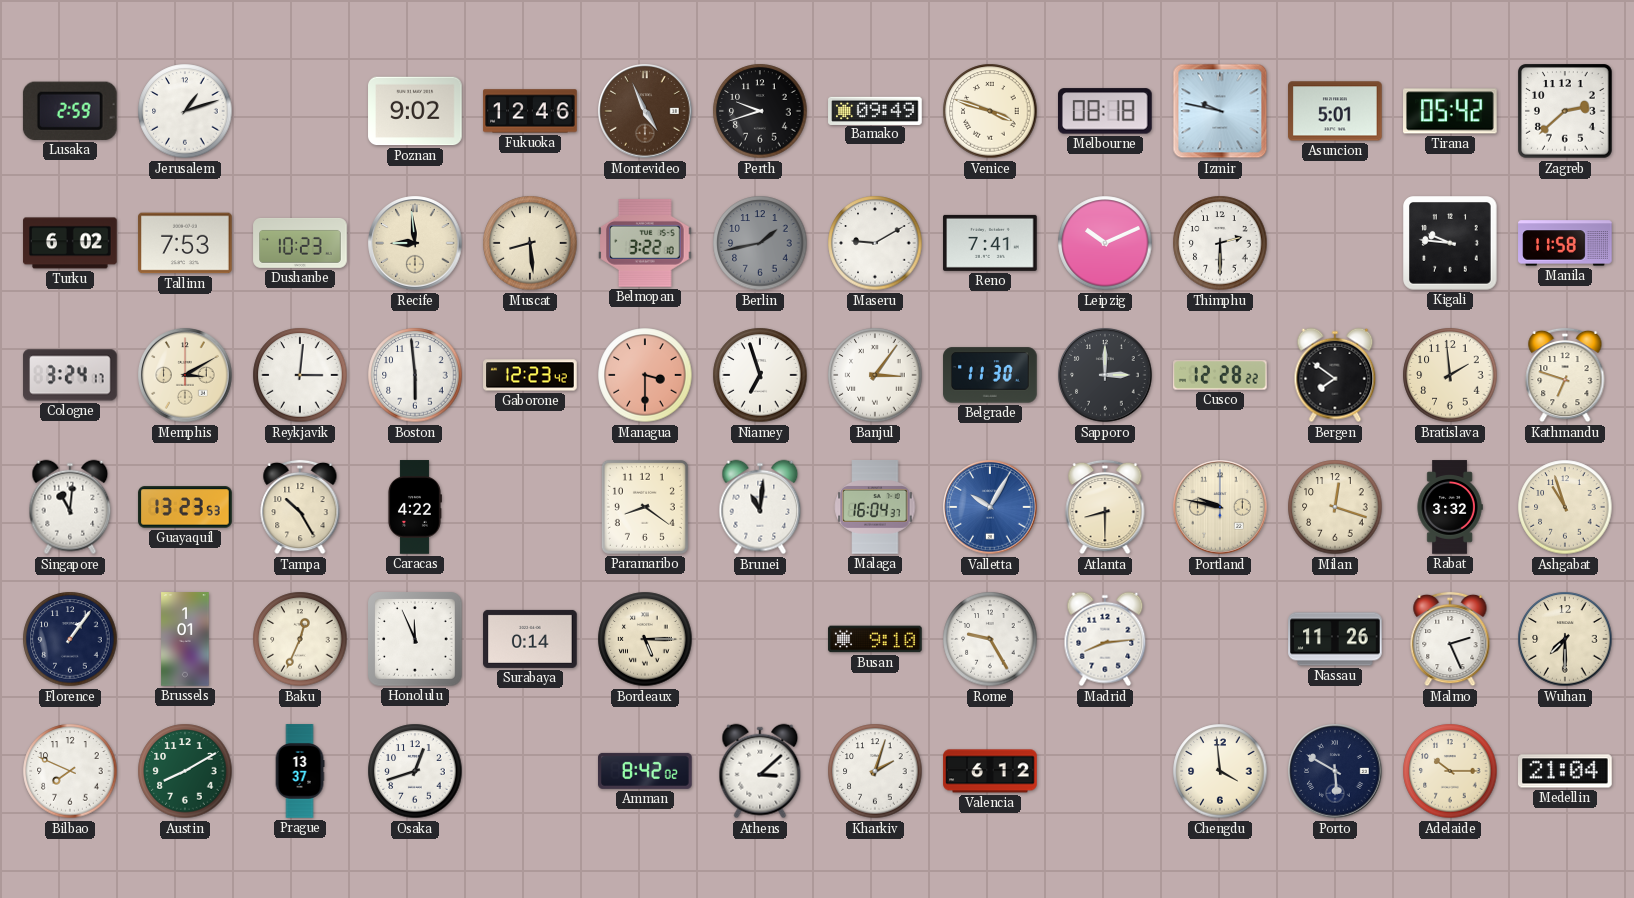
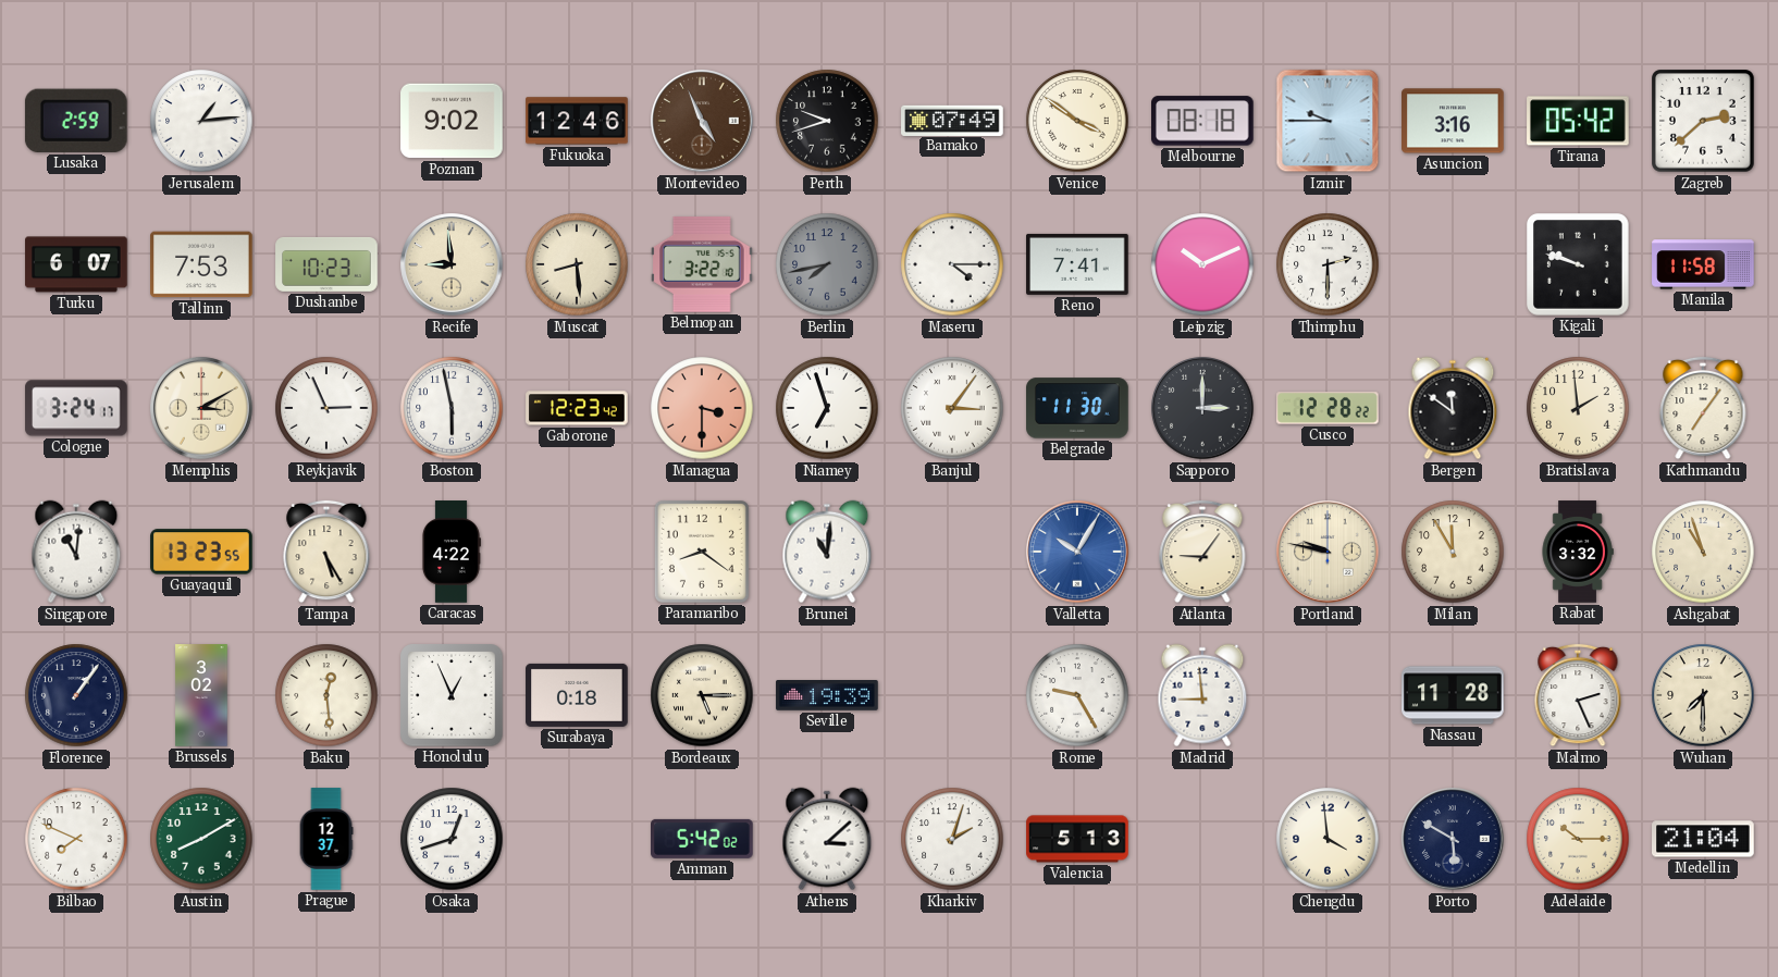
Jerusalem: 1:12 -> 1:14 (201, 121)
Bamako: 09:49 -> 07:49 (952, 120)
Venice: 3:48 -> 3:51 (1077, 121)
Izmir: 9:47 -> 9:45 (1328, 121)
Asuncion: 5:01 -> 3:16 (1453, 121)
Turku: 6:02 -> 6:07 (76, 264)
Berlin: 1:43 -> 7:43 (827, 264)
Maseru: 9:10 -> 4:15 (952, 264)
Kigali: 9:46 -> 9:48 (1579, 265)
Reykjavik: 3:01 -> 2:56 (326, 408)
Boston: 5:59 -> 5:58 (452, 408)
Bergen: 7:51 -> 11:51 (1453, 408)
Kathmandu: 6:48 -> 7:06 (1703, 408)
Guayaquil: 13:23:53 -> 13:23:55 (201, 552)
Tampa: 10:25 -> 5:25 (326, 552)
Malaga: 16:04 -> none (875, 507)
Atlanta: 8:30 -> 9:06 (1202, 552)
Milan: 12:18 -> 11:55 (1453, 552)
Brussels: 1:01 -> 3:02 (201, 695)
Baku: 12:34 -> 12:29 (326, 695)
Honolulu: 11:56 -> 12:56 (453, 696)
Surabaya: 0:14 -> 0:18 (577, 695)
Seville: none -> 19:39 (827, 696)
Busan: 9:10 -> none (875, 639)
Madrid: 8:14 -> 8:59 (1202, 695)
Nassau: 11:26 -> 11:28 (1453, 695)
Prague: 13:37 -> 12:37 (326, 839)
Amman: 8:42 -> 5:42 (703, 839)
Valencia: 6:12 -> 5:13 (1077, 839)
